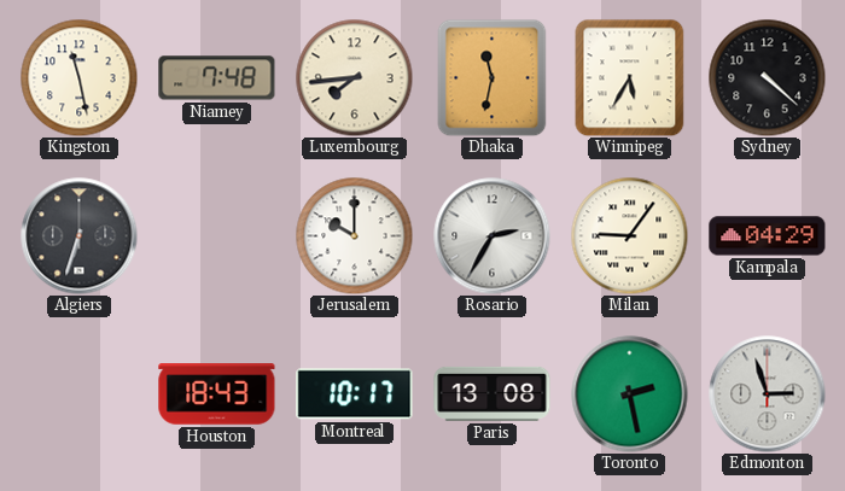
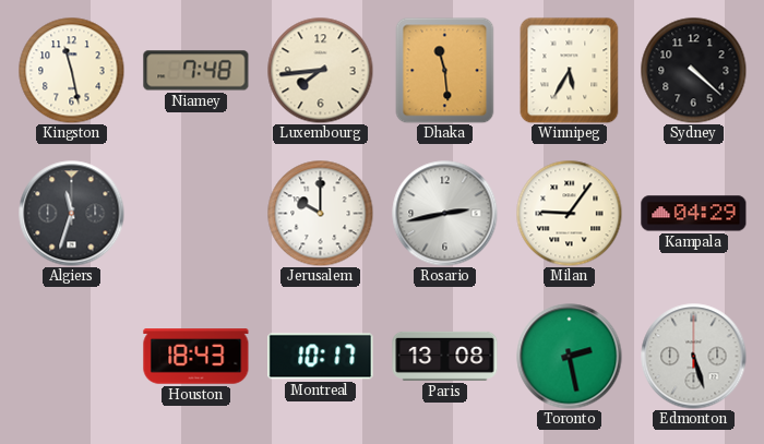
Dhaka: 11:32 -> 11:29 (445, 70)
Algiers: 6:33 -> 11:33 (72, 214)
Rosario: 2:35 -> 2:43 (445, 214)
Edmonton: 2:57 -> 5:27 (694, 357)
